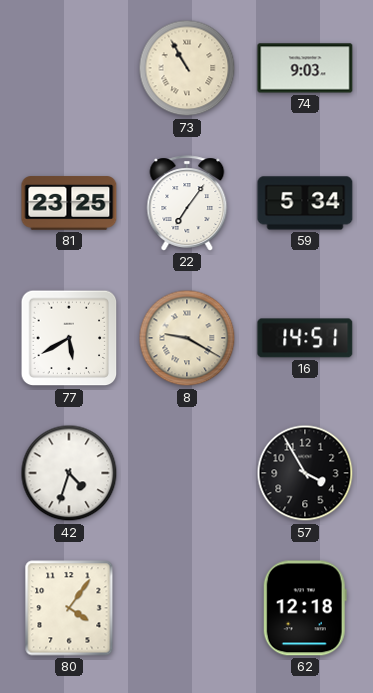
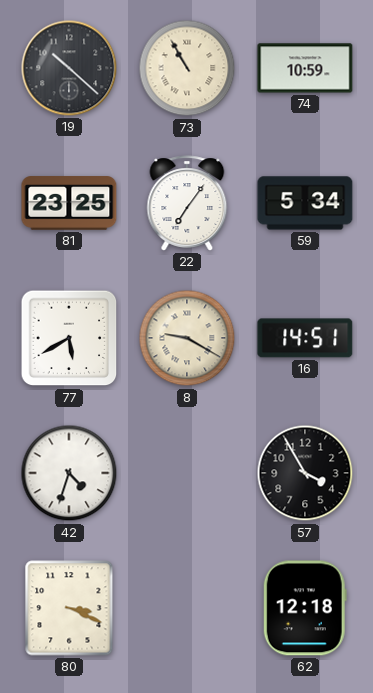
19: none -> 10:22 (69, 68)
74: 9:03 -> 10:59 (305, 68)
80: 4:06 -> 3:19 (69, 608)
